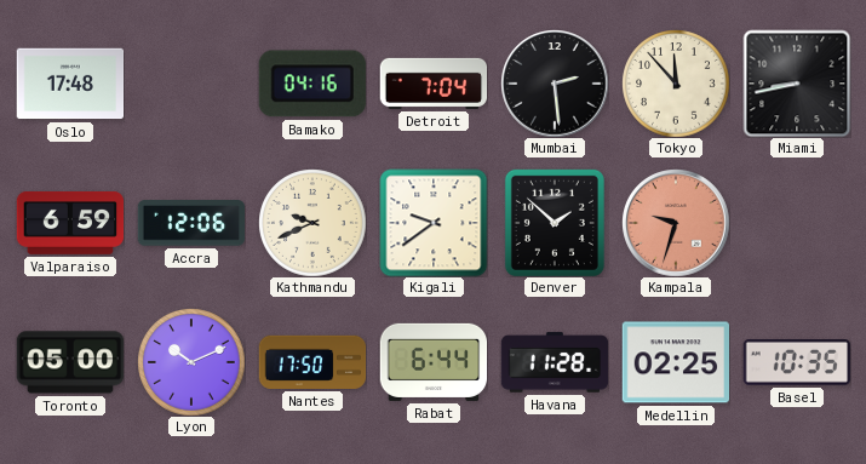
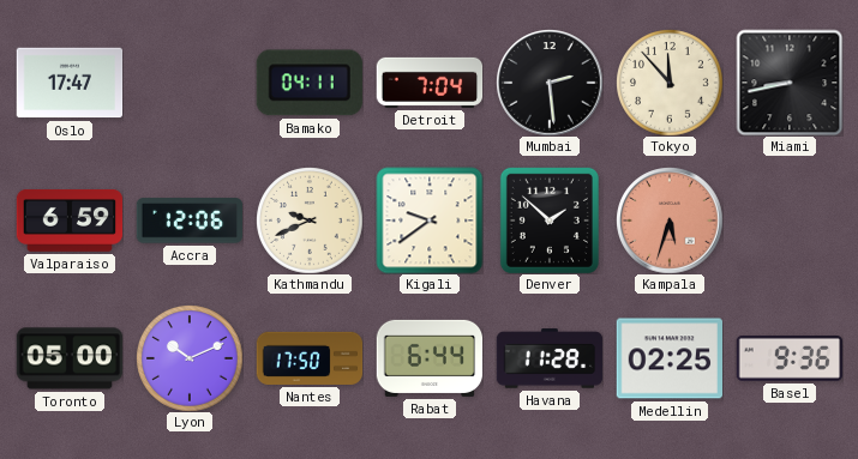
Oslo: 17:48 -> 17:47 (70, 83)
Bamako: 04:16 -> 04:11 (310, 83)
Kampala: 9:33 -> 5:33 (670, 221)
Basel: 10:35 -> 9:36 (790, 360)
